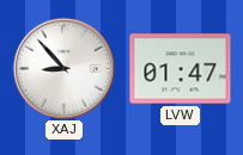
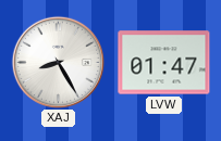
XAJ: 8:53 -> 8:25 (58, 62)
